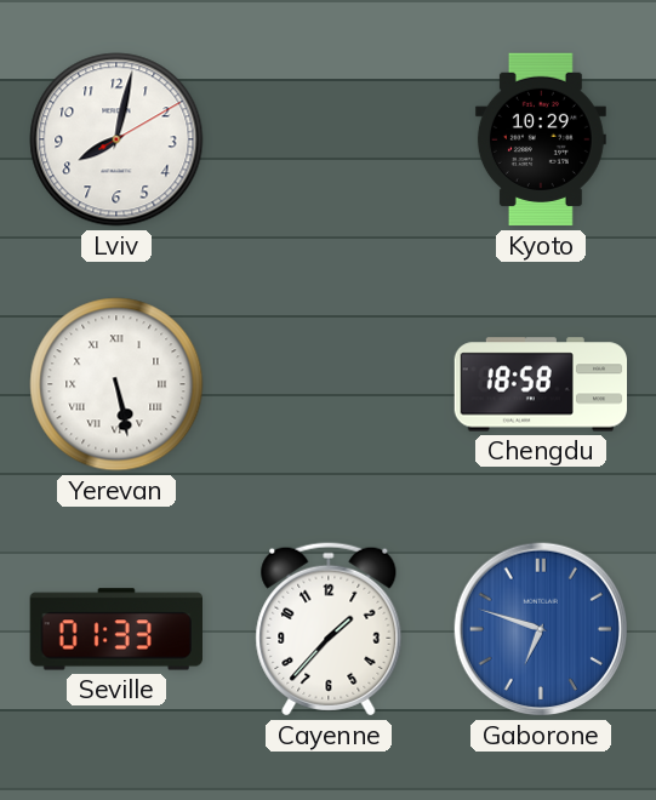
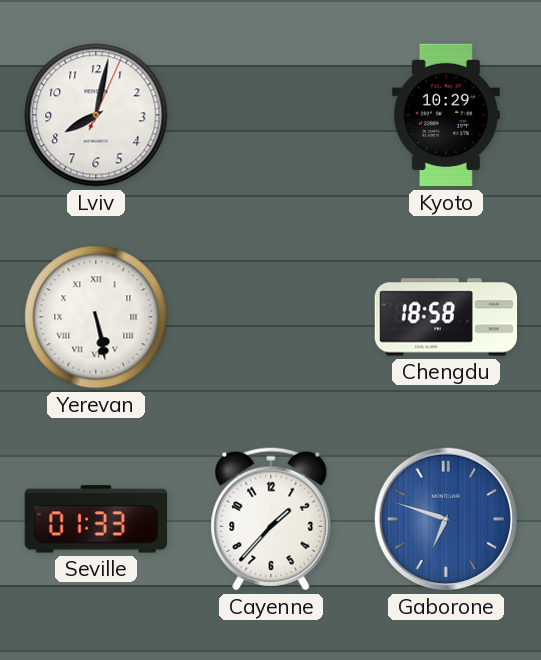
Lviv: 8:02:10 -> 8:02:04 (96, 115)
